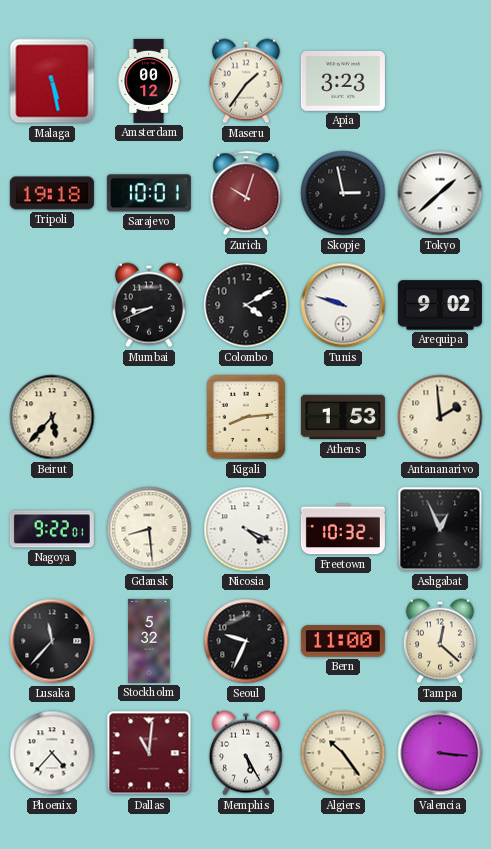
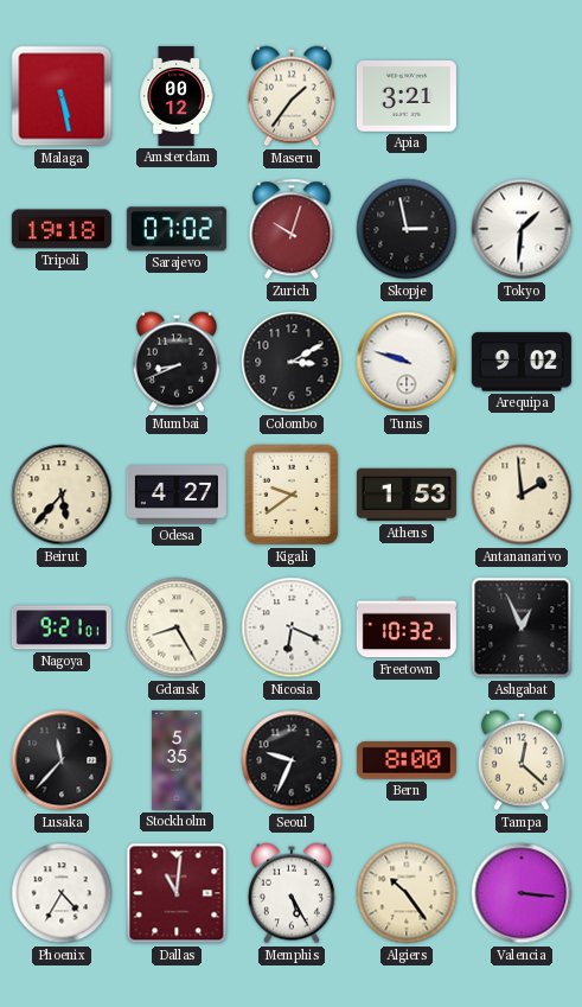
Apia: 3:23 -> 3:21 (407, 96)
Sarajevo: 10:01 -> 07:02 (177, 229)
Tokyo: 1:38 -> 1:31 (522, 229)
Colombo: 4:10 -> 3:10 (292, 362)
Odesa: none -> 4:27 (177, 495)
Kigali: 8:14 -> 9:39 (292, 495)
Nagoya: 9:22 -> 9:21 (62, 627)
Gdansk: 8:29 -> 8:25 (177, 627)
Nicosia: 4:19 -> 6:19 (292, 627)
Stockholm: 5:32 -> 5:35 (177, 760)
Bern: 11:00 -> 8:00 (407, 760)
Phoenix: 4:37 -> 4:35 (62, 893)
